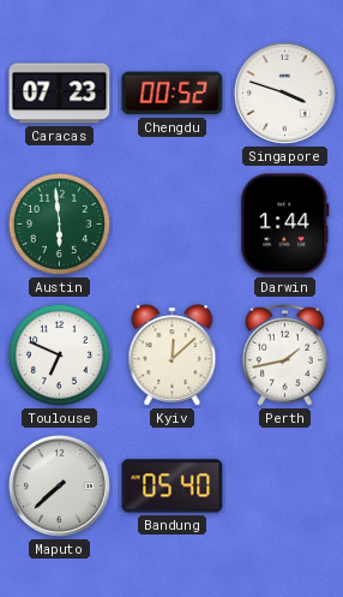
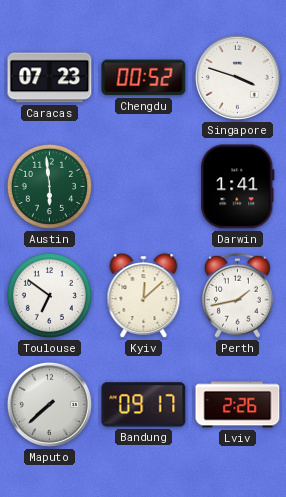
Darwin: 1:44 -> 1:41 (238, 187)
Toulouse: 6:49 -> 6:51 (49, 295)
Bandung: 05:40 -> 09:17 (144, 405)
Lviv: none -> 2:26 (238, 405)
